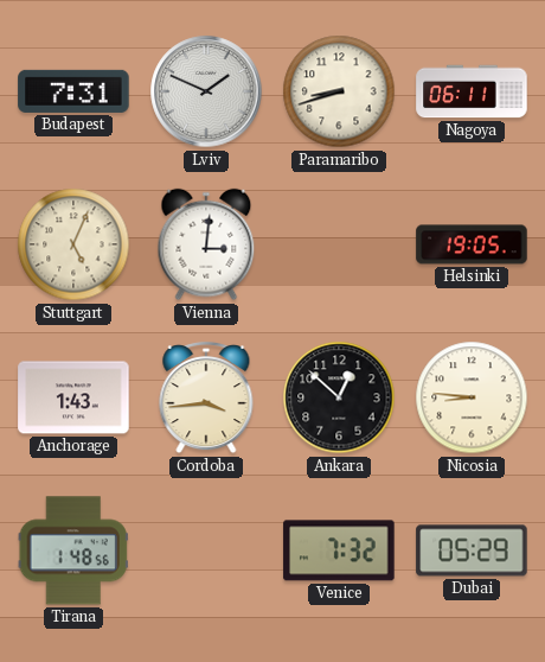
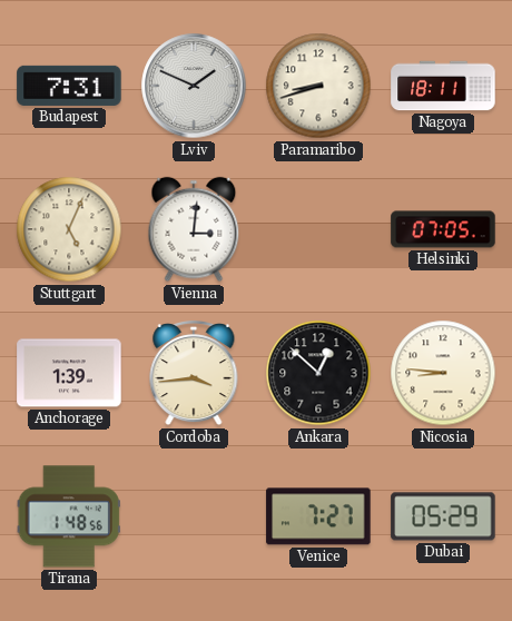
Nagoya: 06:11 -> 18:11 (443, 86)
Helsinki: 19:05 -> 07:05 (443, 229)
Anchorage: 1:43 -> 1:39 (69, 373)
Venice: 7:32 -> 7:27 (318, 516)
